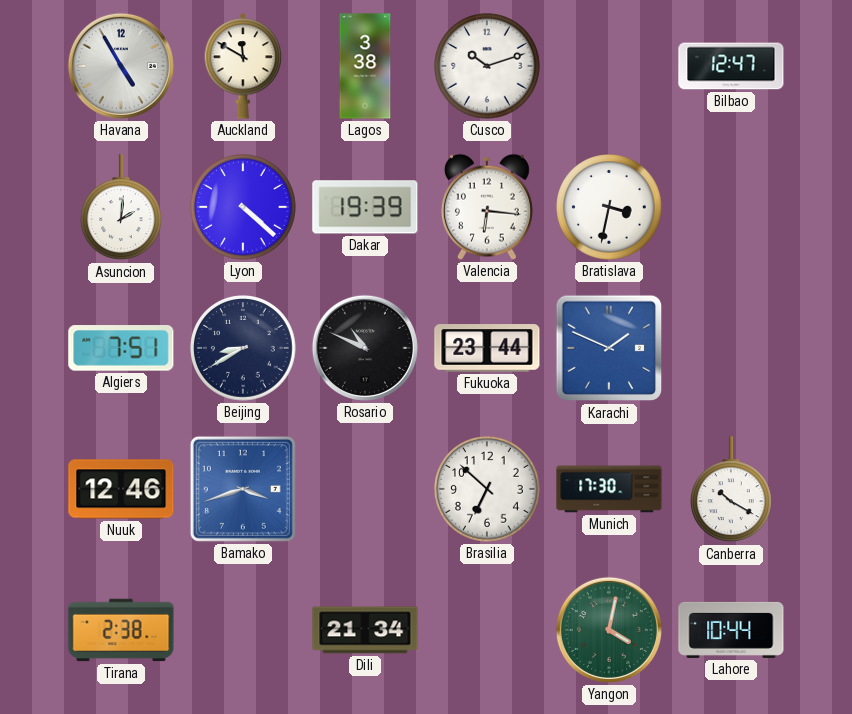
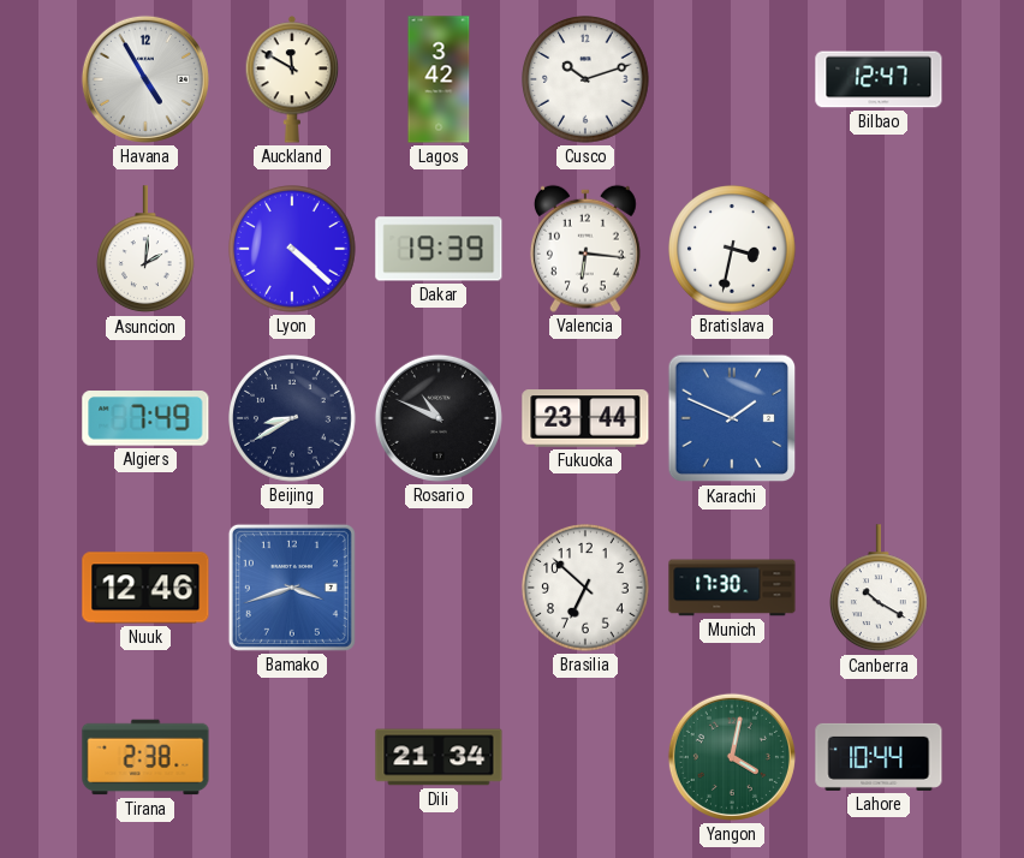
Lagos: 3:38 -> 3:42 (439, 79)
Algiers: 7:51 -> 7:49 (145, 418)
